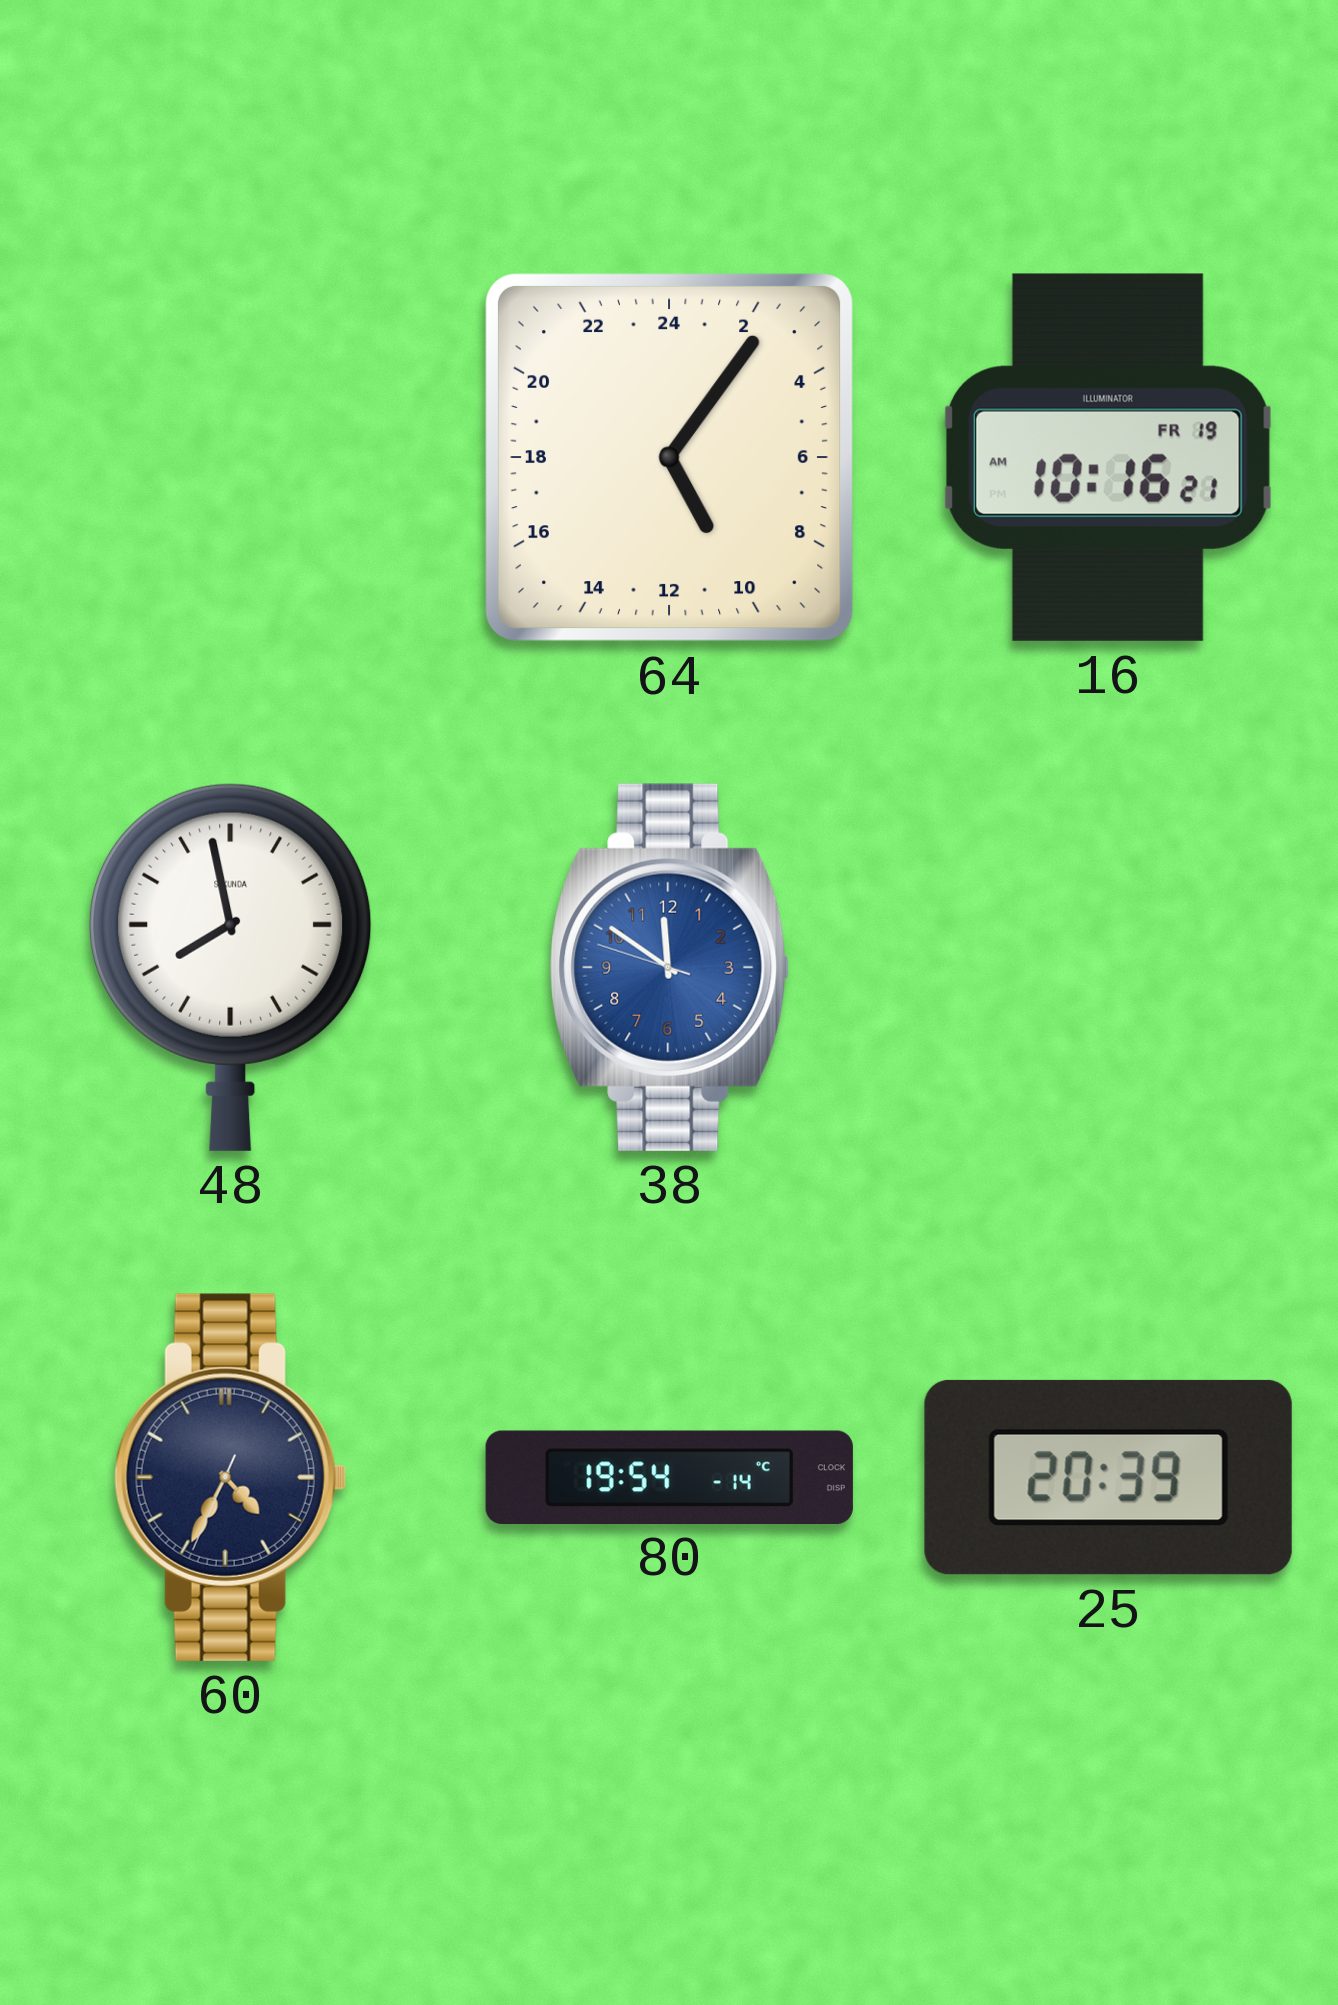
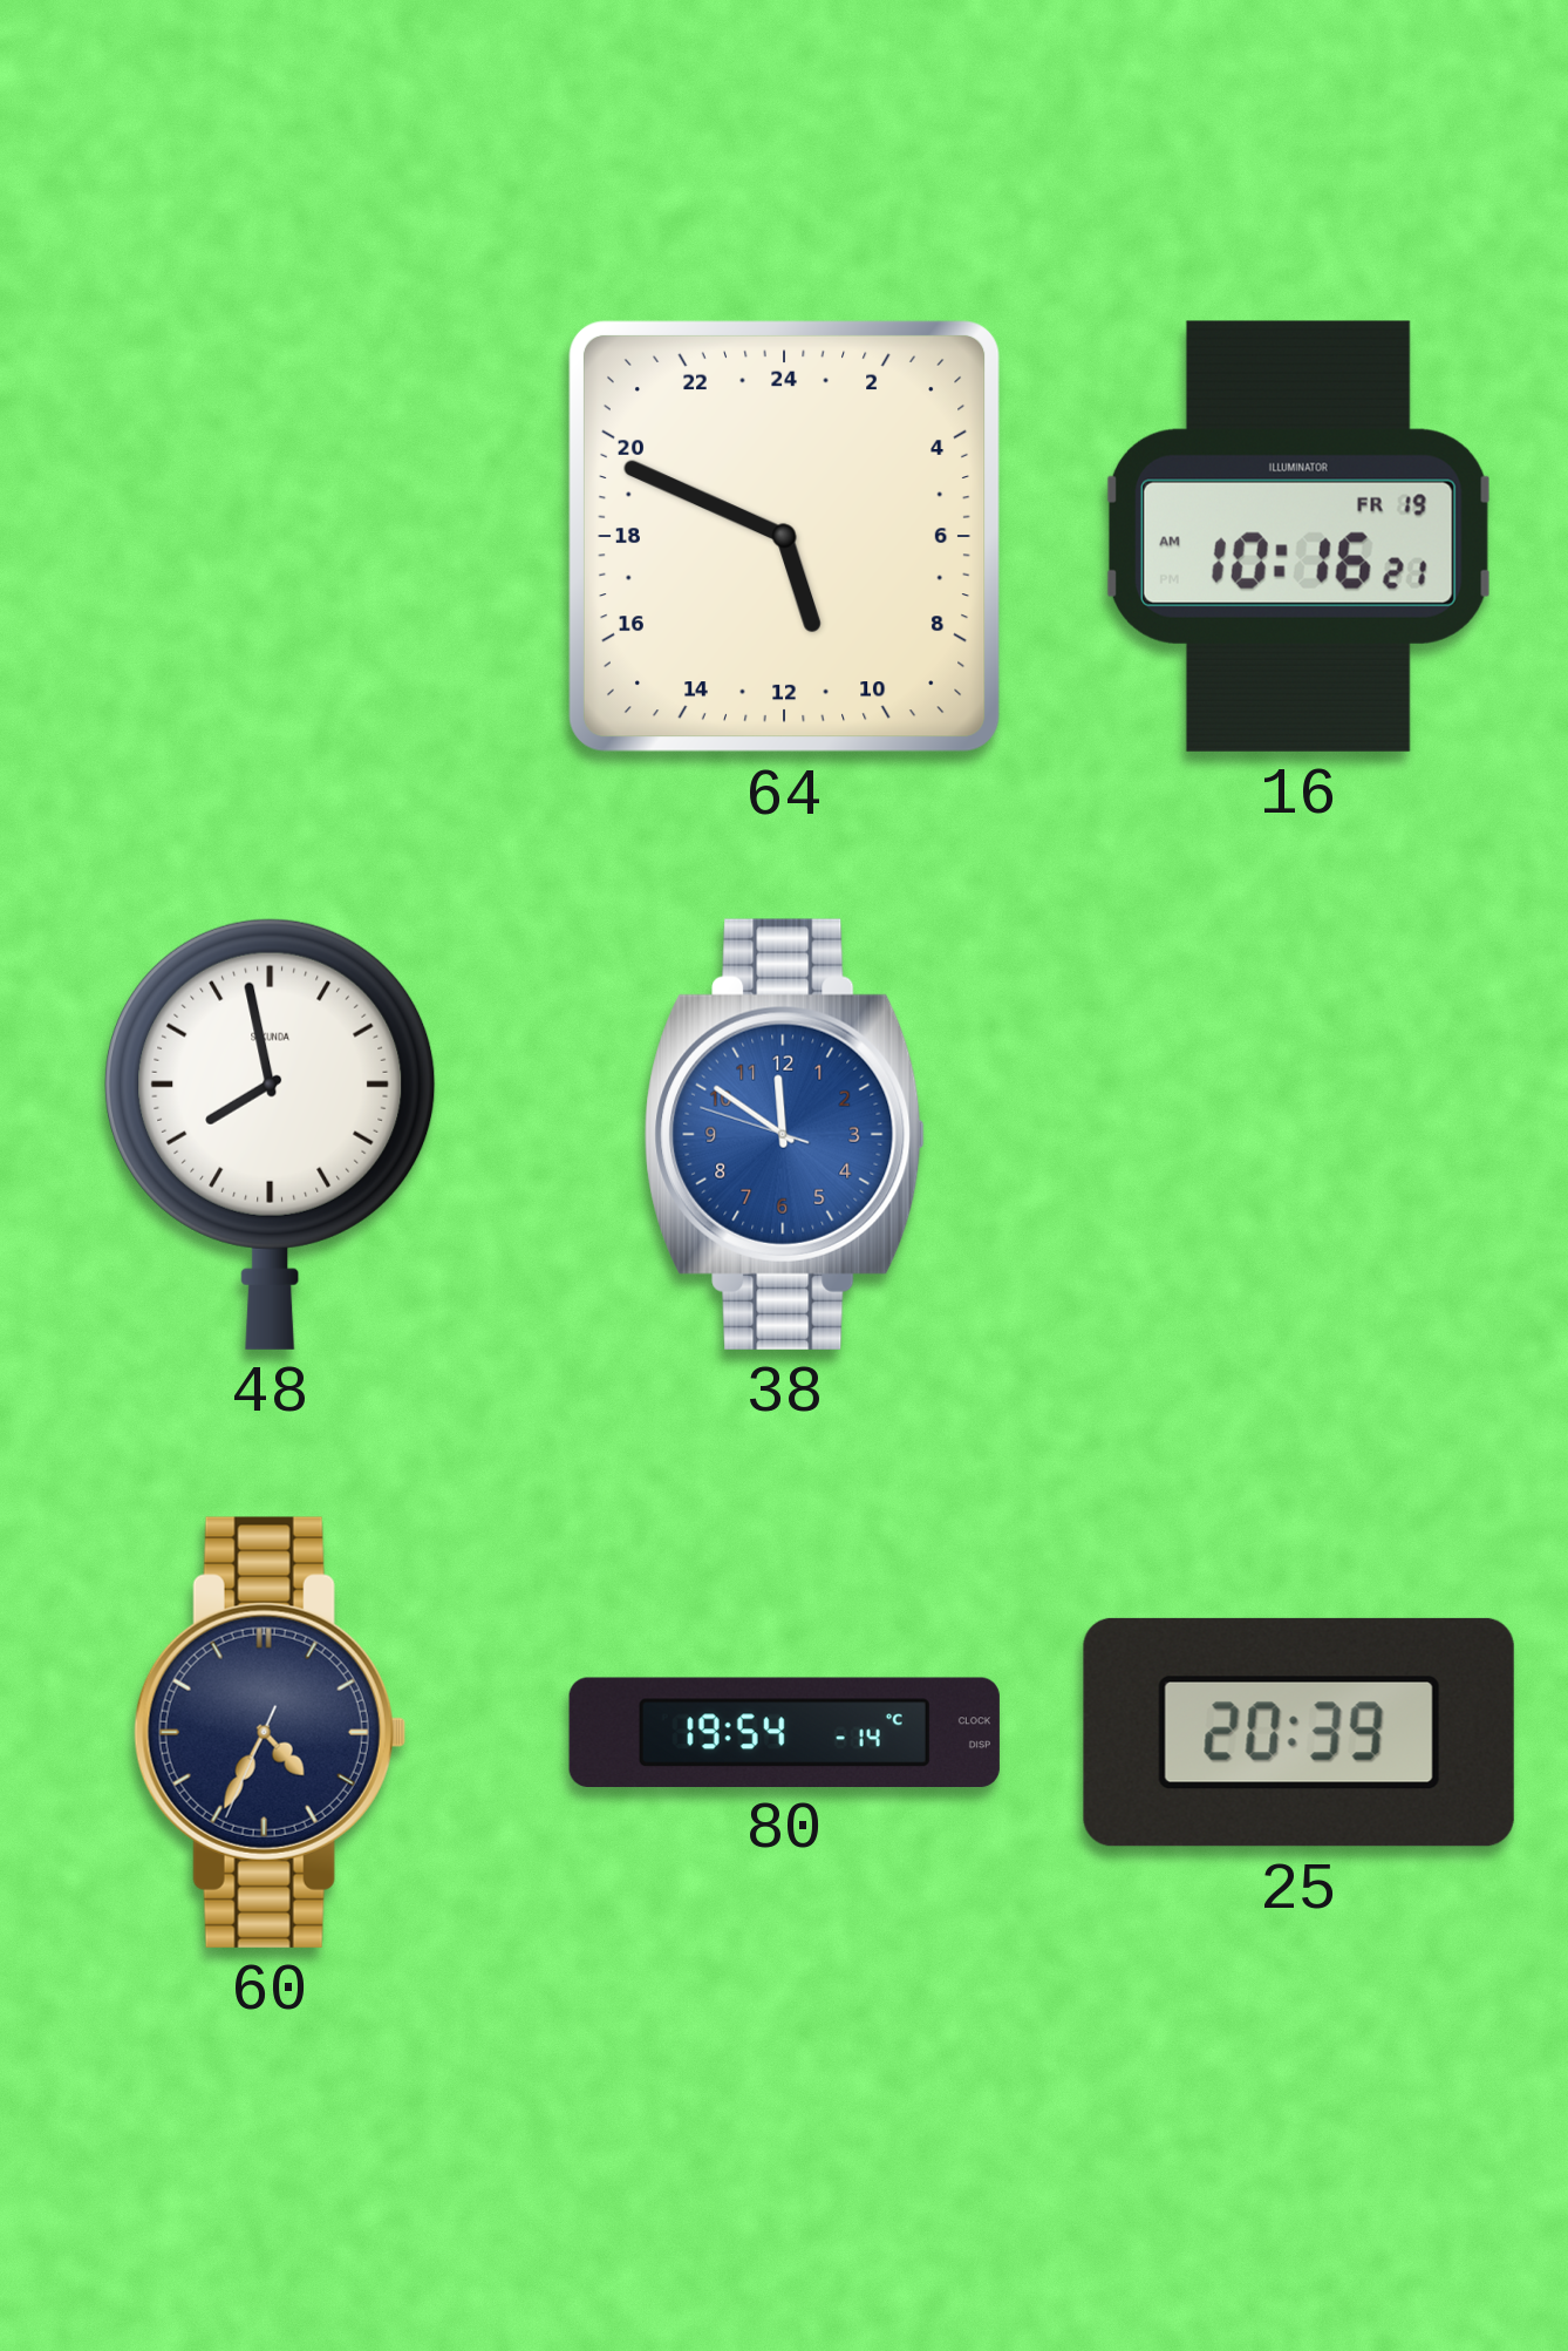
64: 10:06 -> 10:49 (784, 536)
